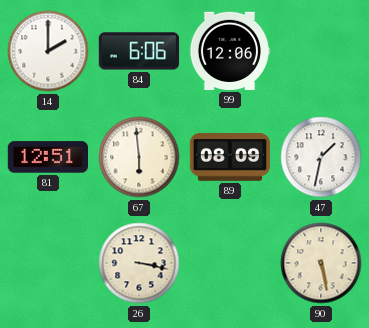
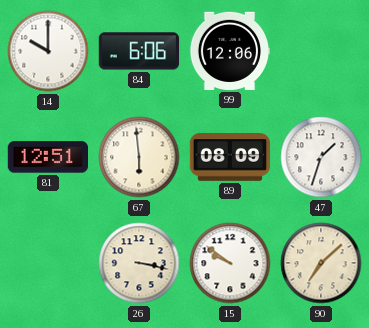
14: 2:00 -> 10:00 (48, 51)
47: 1:32 -> 1:33 (321, 157)
15: none -> 9:51 (230, 263)
90: 5:28 -> 7:08 (321, 263)
